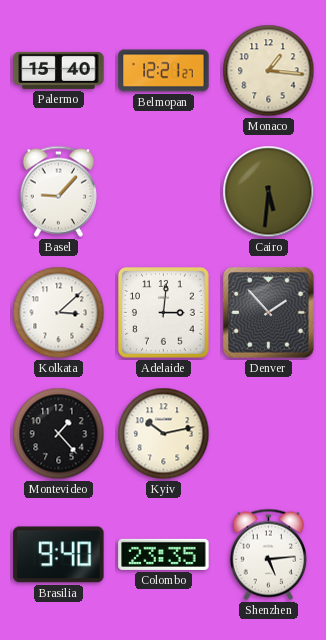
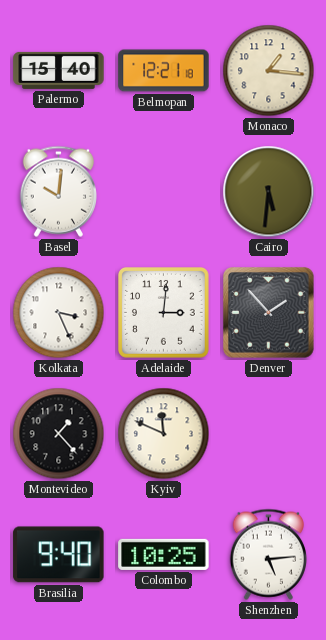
Belmopan: 12:21:27 -> 12:21:18 (164, 71)
Basel: 9:07 -> 10:01 (58, 191)
Kolkata: 3:08 -> 3:26 (59, 313)
Kyiv: 10:13 -> 11:49 (164, 434)
Colombo: 23:35 -> 10:25 (164, 554)
